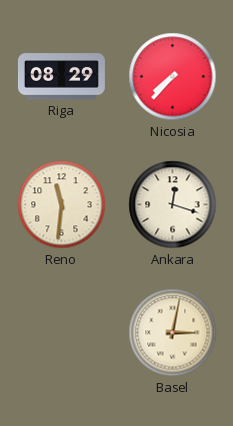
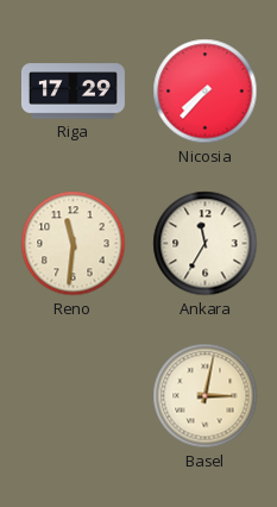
Riga: 08:29 -> 17:29 (73, 92)
Ankara: 12:18 -> 11:35 (206, 244)
